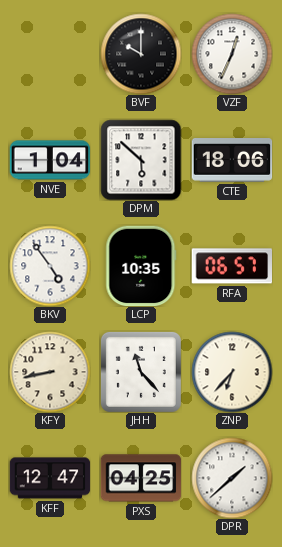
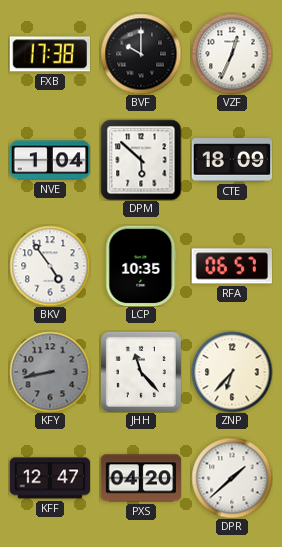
FXB: none -> 17:38 (49, 54)
CTE: 18:06 -> 18:09 (232, 161)
KFY dial: cream -> grey (50, 372)
PXS: 04:25 -> 04:20 (141, 478)
